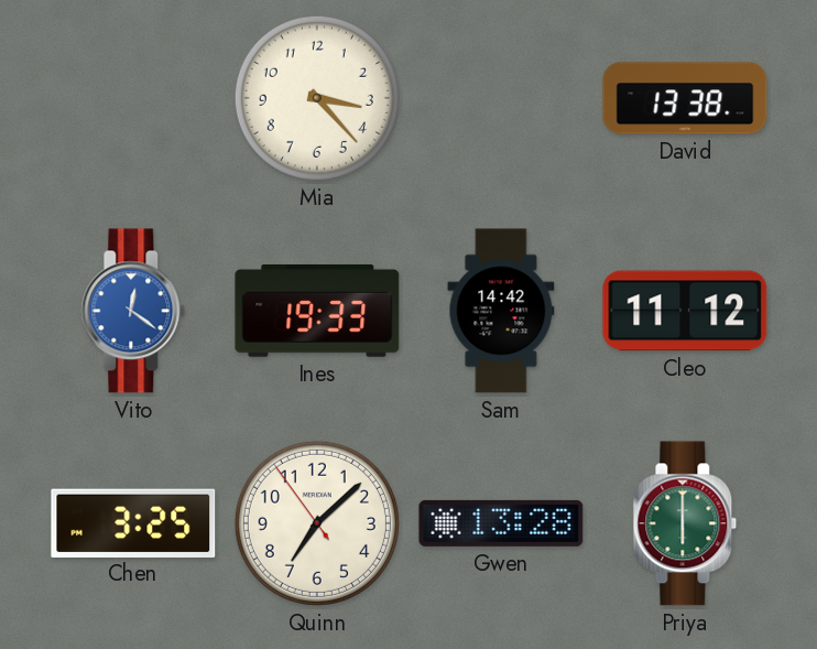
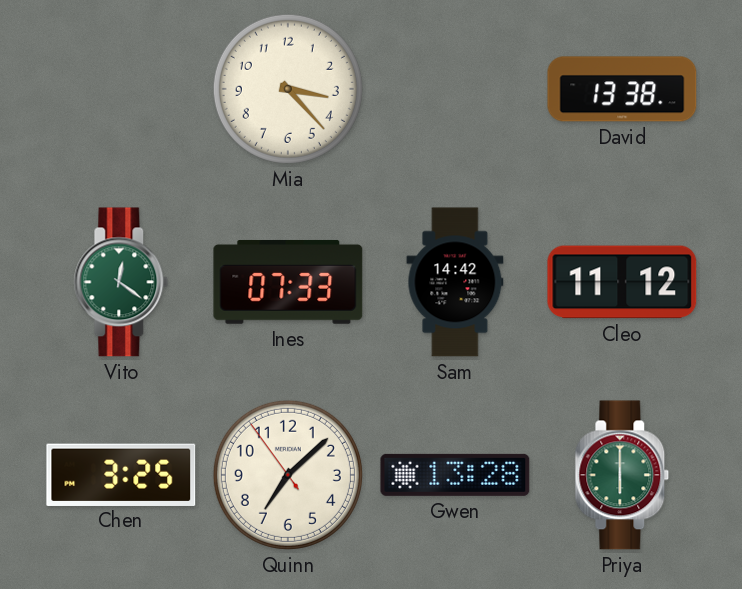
Vito dial: blue -> green (121, 282)
Ines: 19:33 -> 07:33 (288, 282)
